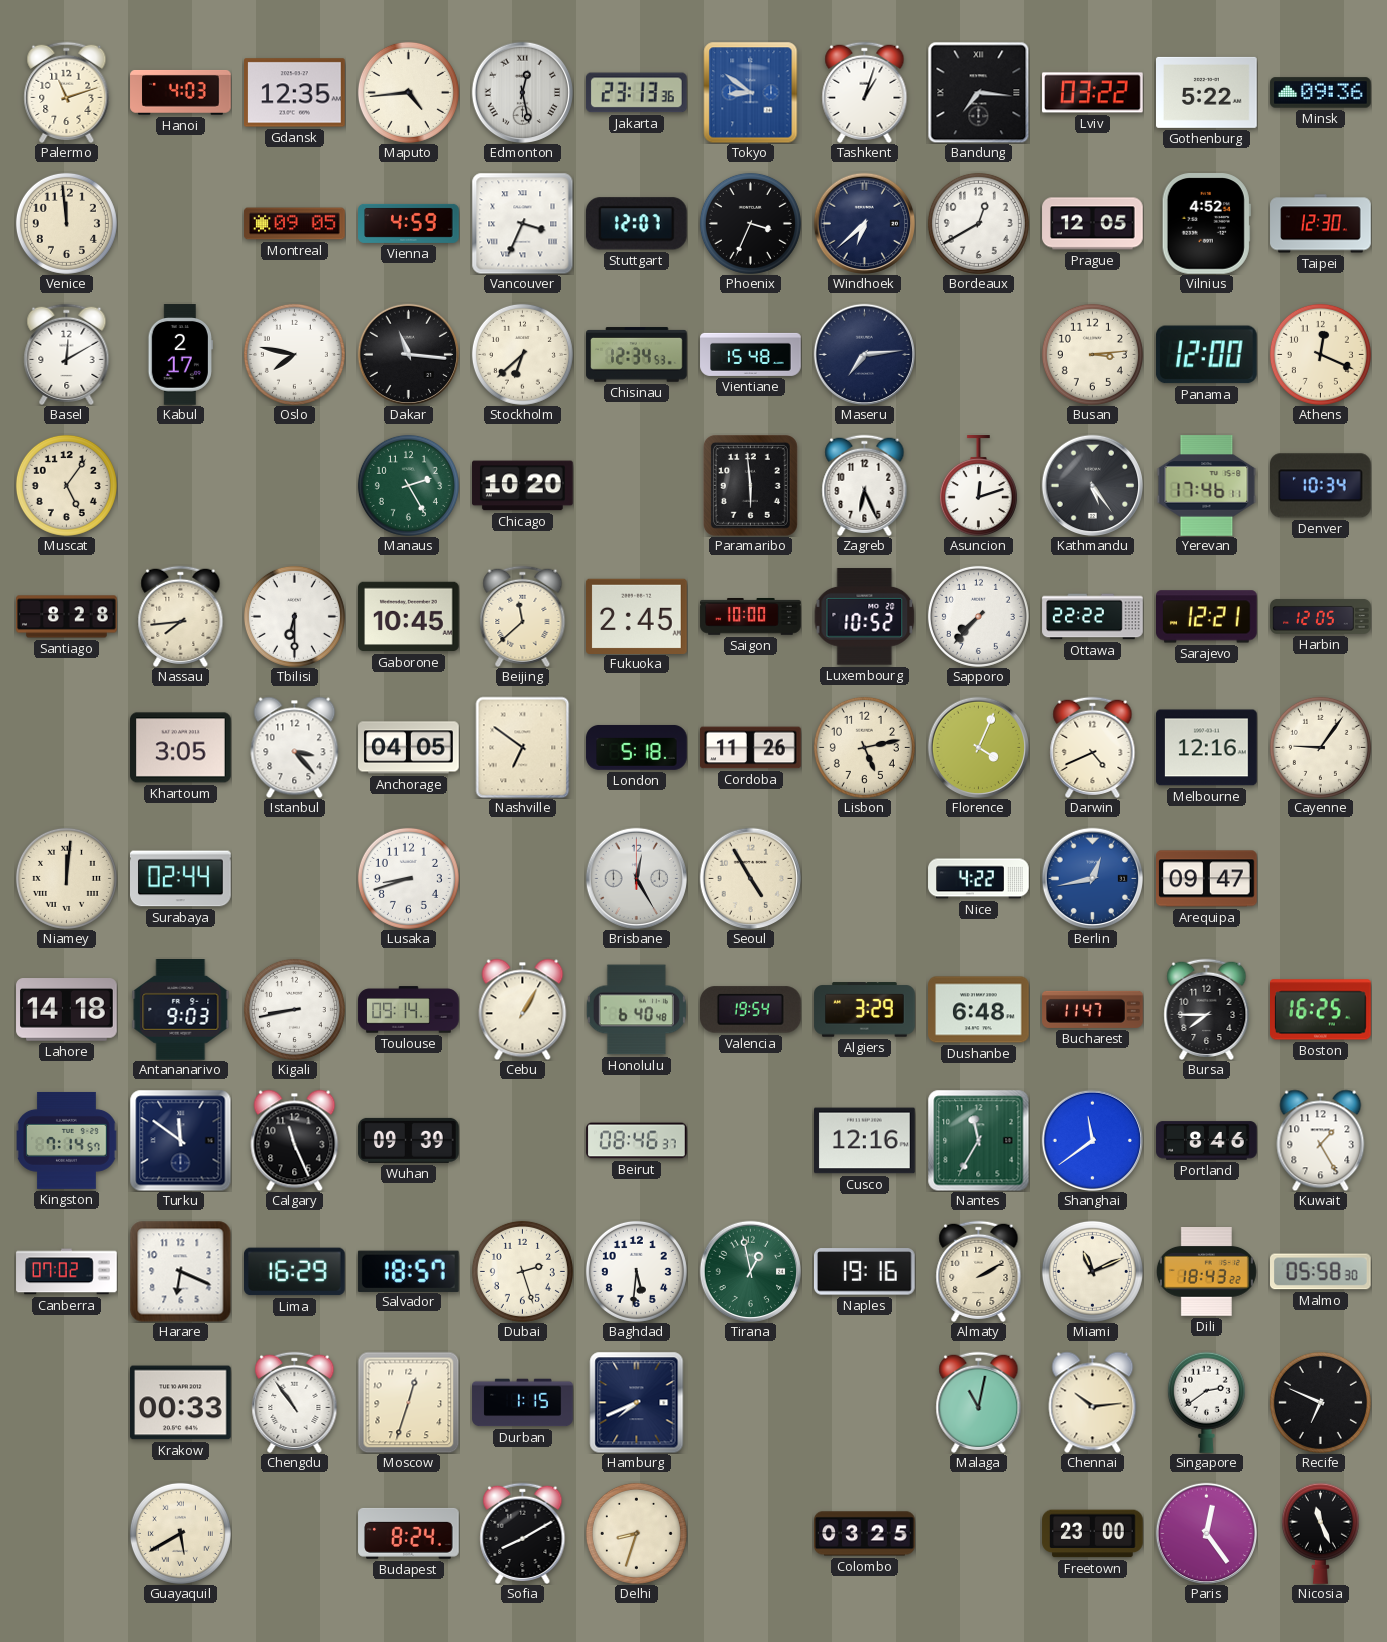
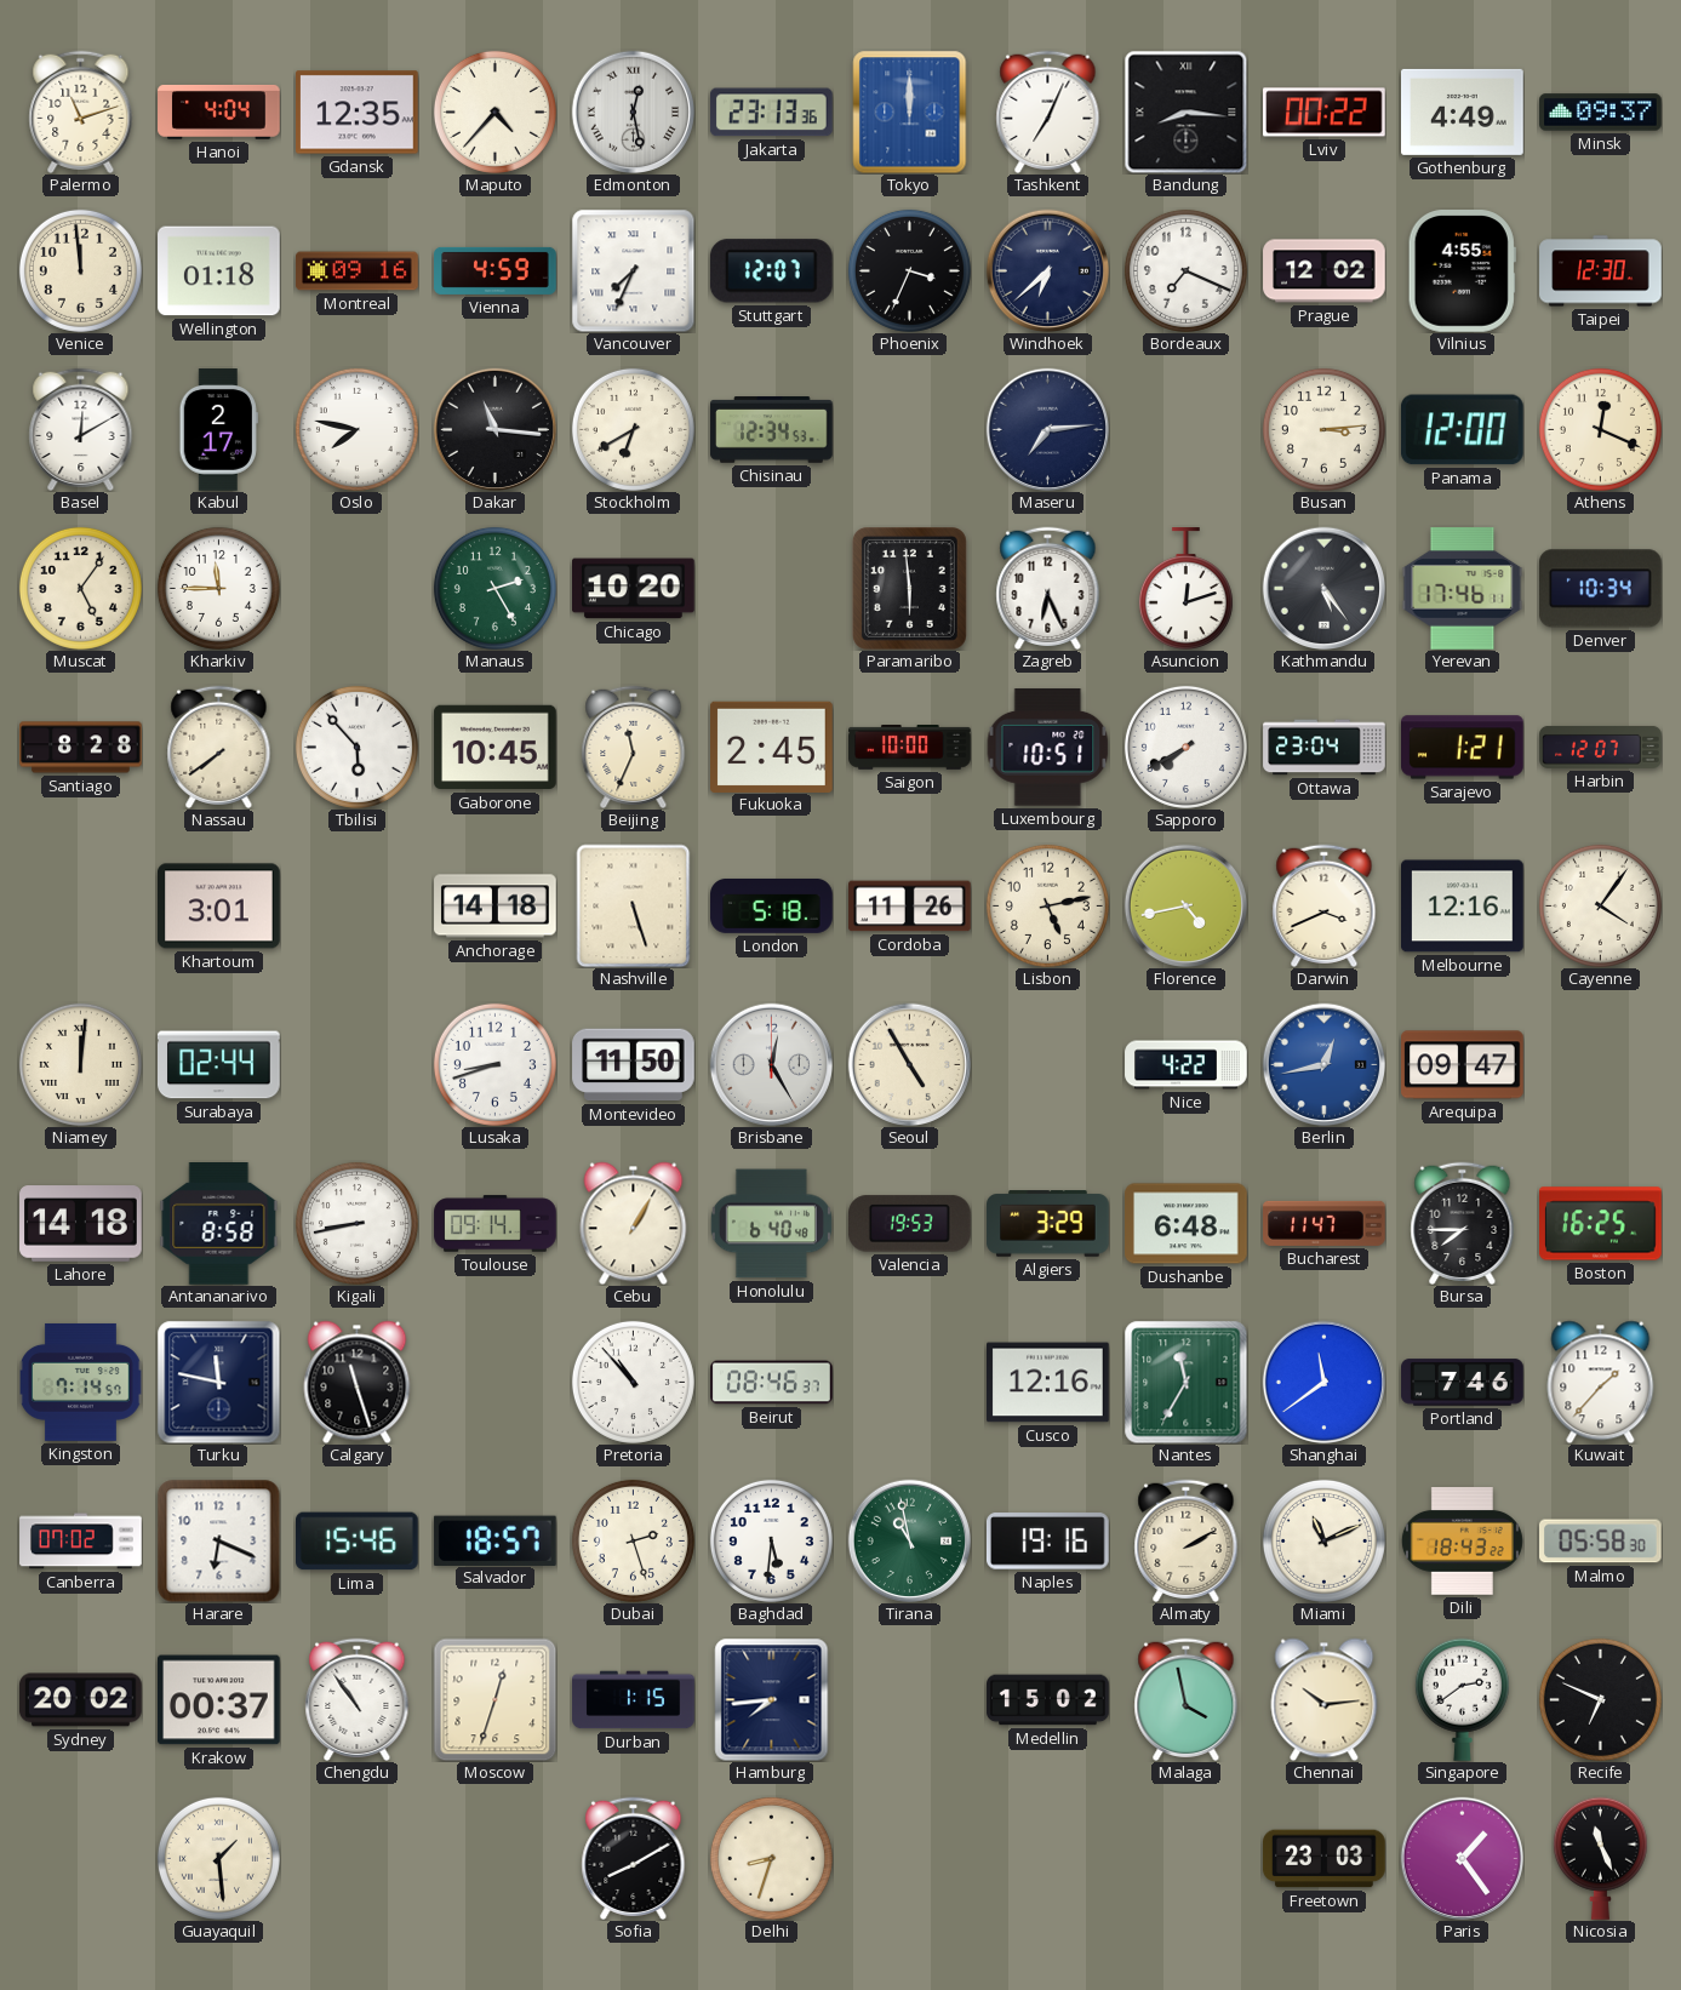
Hanoi: 4:03 -> 4:04 (219, 113)
Maputo: 4:44 -> 4:37 (494, 111)
Tokyo: 8:51 -> 12:00 (910, 111)
Tashkent: 1:03 -> 7:04 (1048, 111)
Bandung: 7:16 -> 8:16 (1185, 111)
Lviv: 03:22 -> 00:22 (1325, 113)
Gothenburg: 5:22 -> 4:49 (1463, 111)
Minsk: 09:36 -> 09:37 (1601, 113)
Wellington: none -> 01:18 (219, 271)
Montreal: 09:05 -> 09:16 (358, 271)
Vancouver: 3:34 -> 7:34 (633, 270)
Bordeaux: 12:40 -> 7:19 (1185, 270)
Prague: 12:05 -> 12:02 (1325, 271)
Vilnius: 4:52 -> 4:55 (1462, 271)
Stockholm: 6:38 -> 6:40 (633, 429)
Vientiane: 15:48 -> none (751, 354)
Kharkiv: none -> 11:45 (218, 588)
Nassau: 7:44 -> 7:39 (219, 747)
Tbilisi: 6:30 -> 5:53 (356, 747)
Beijing: 11:38 -> 11:34 (634, 747)
Luxembourg: 10:52 -> 10:51 (1047, 748)
Sapporo: 7:37 -> 7:40 (1185, 747)
Ottawa: 22:22 -> 23:04 (1325, 748)
Sarajevo: 12:21 -> 1:21 (1463, 748)
Harbin: 12:05 -> 12:07 (1601, 747)
Khartoum: 3:05 -> 3:01 (219, 907)
Istanbul: 3:23 -> none (295, 747)
Anchorage: 04:05 -> 14:18 (496, 907)
Nashville: 6:51 -> 5:27 (634, 905)
Florence: 4:04 -> 4:43 (1185, 905)
Darwin: 4:41 -> 3:41 (1325, 905)
Cayenne: 9:06 -> 4:06 (1600, 905)
Montevideo: none -> 11:50 (634, 1065)
Antananarivo: 9:03 -> 8:58 (219, 1224)
Valencia: 19:54 -> 19:53 (910, 1224)
Turku: 11:51 -> 11:47 (218, 1382)
Calgary: 11:26 -> 11:27 (358, 1382)
Wuhan: 09:39 -> none (409, 1140)
Pretoria: none -> 10:53 (633, 1382)
Portland: 8:46 -> 7:46 (1463, 1383)
Kuwait: 1:25 -> 1:37 (1601, 1382)
Lima: 16:29 -> 15:46 (358, 1542)
Tirana: 12:58 -> 10:58 (909, 1540)
Sydney: none -> 20:02 (81, 1700)
Krakow: 00:33 -> 00:37 (219, 1700)
Hamburg: 7:41 -> 7:44 (772, 1699)
Medellin: none -> 15:02 (1048, 1700)
Malaga: 11:02 -> 3:58 (1187, 1699)
Guayaquil: 5:40 -> 1:29 (218, 1858)
Budapest: 8:24 -> none (409, 1533)
Colombo: 03:25 -> none (865, 1534)
Freetown: 23:00 -> 23:03 (1325, 1859)
Paris: 12:24 -> 1:24 (1462, 1858)
